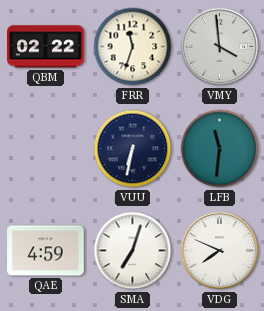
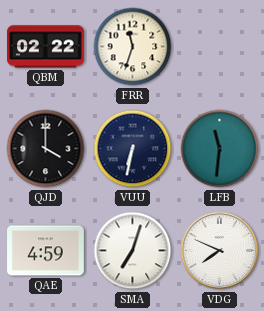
VMY: 3:59 -> none (220, 47)
QJD: none -> 4:00 (46, 149)
